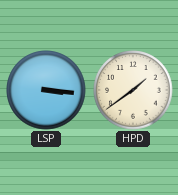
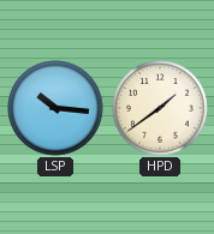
LSP: 3:16 -> 10:16 (55, 108)
